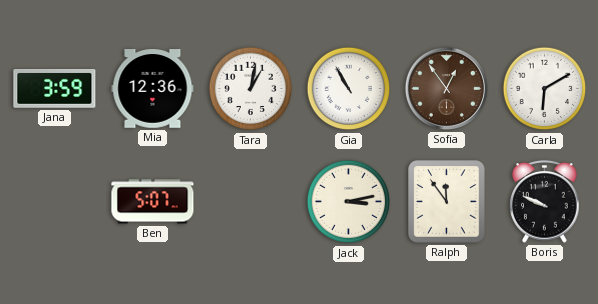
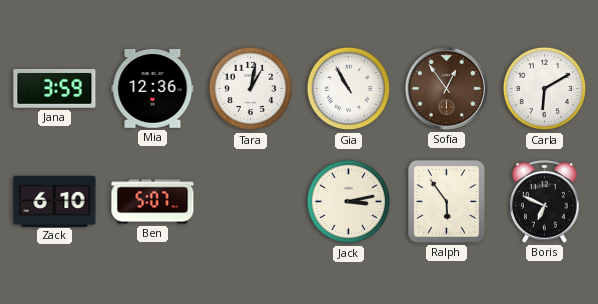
Zack: none -> 6:10 (55, 201)
Ralph: 11:54 -> 5:54 (447, 202)
Boris: 9:49 -> 6:49 (545, 202)
